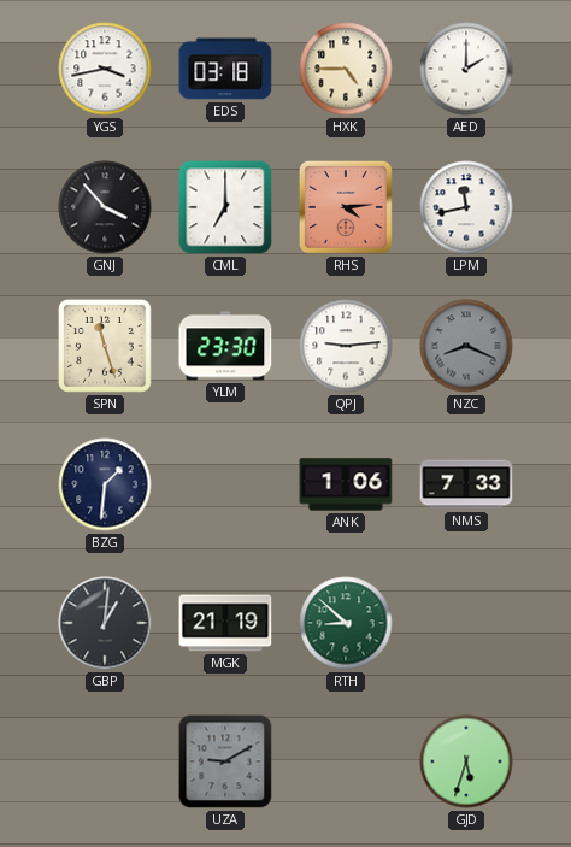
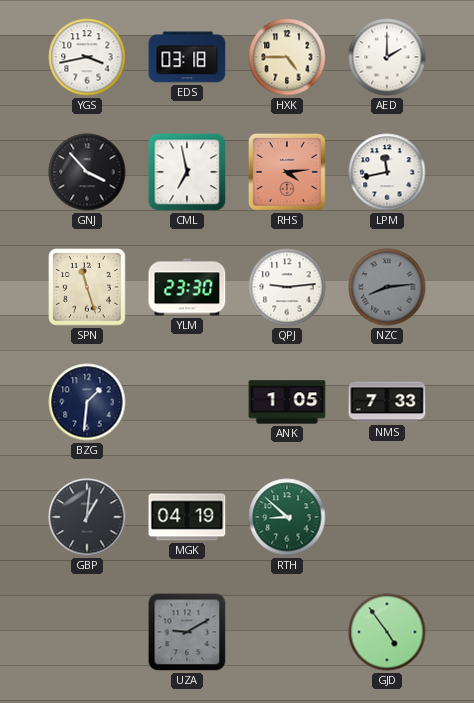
CML: 7:00 -> 6:58 (187, 172)
NZC: 8:19 -> 8:14 (387, 287)
ANK: 1:06 -> 1:05 (287, 402)
MGK: 21:19 -> 04:19 (187, 517)
GJD: 5:33 -> 4:54 (387, 632)
